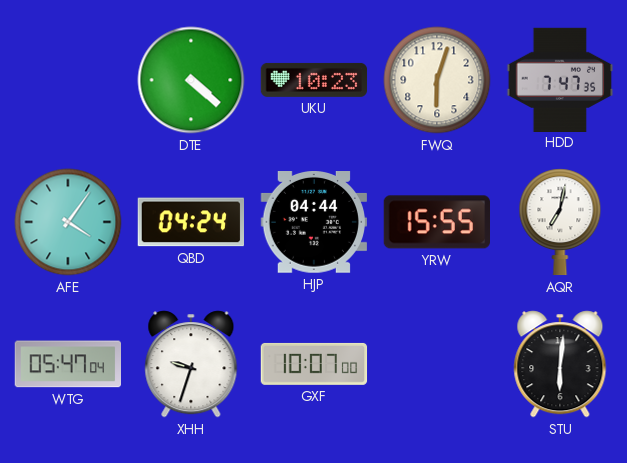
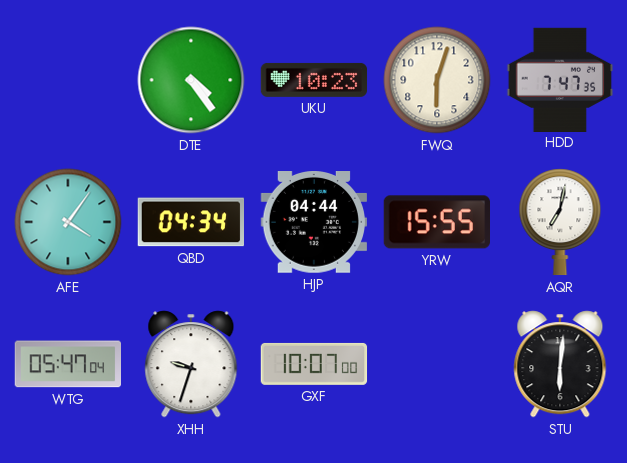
DTE: 4:22 -> 4:24 (191, 80)
QBD: 04:24 -> 04:34 (191, 222)
